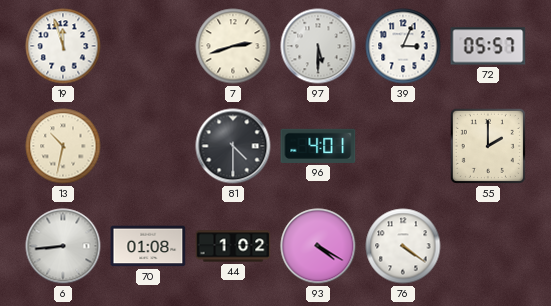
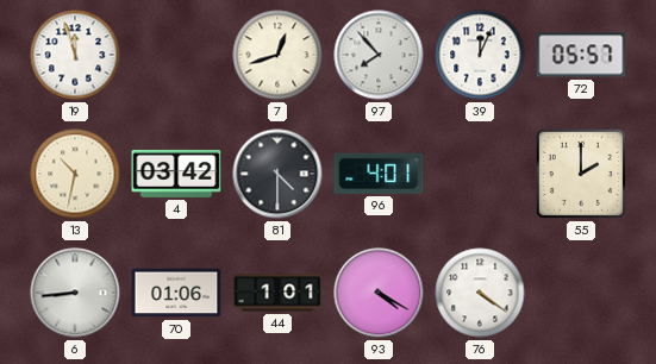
7: 2:42 -> 12:42 (277, 55)
97: 5:30 -> 7:53 (379, 55)
39: 3:04 -> 12:04 (480, 55)
4: none -> 03:42 (176, 174)
70: 01:08 -> 01:06 (176, 293)
44: 1:02 -> 1:01 (277, 293)
